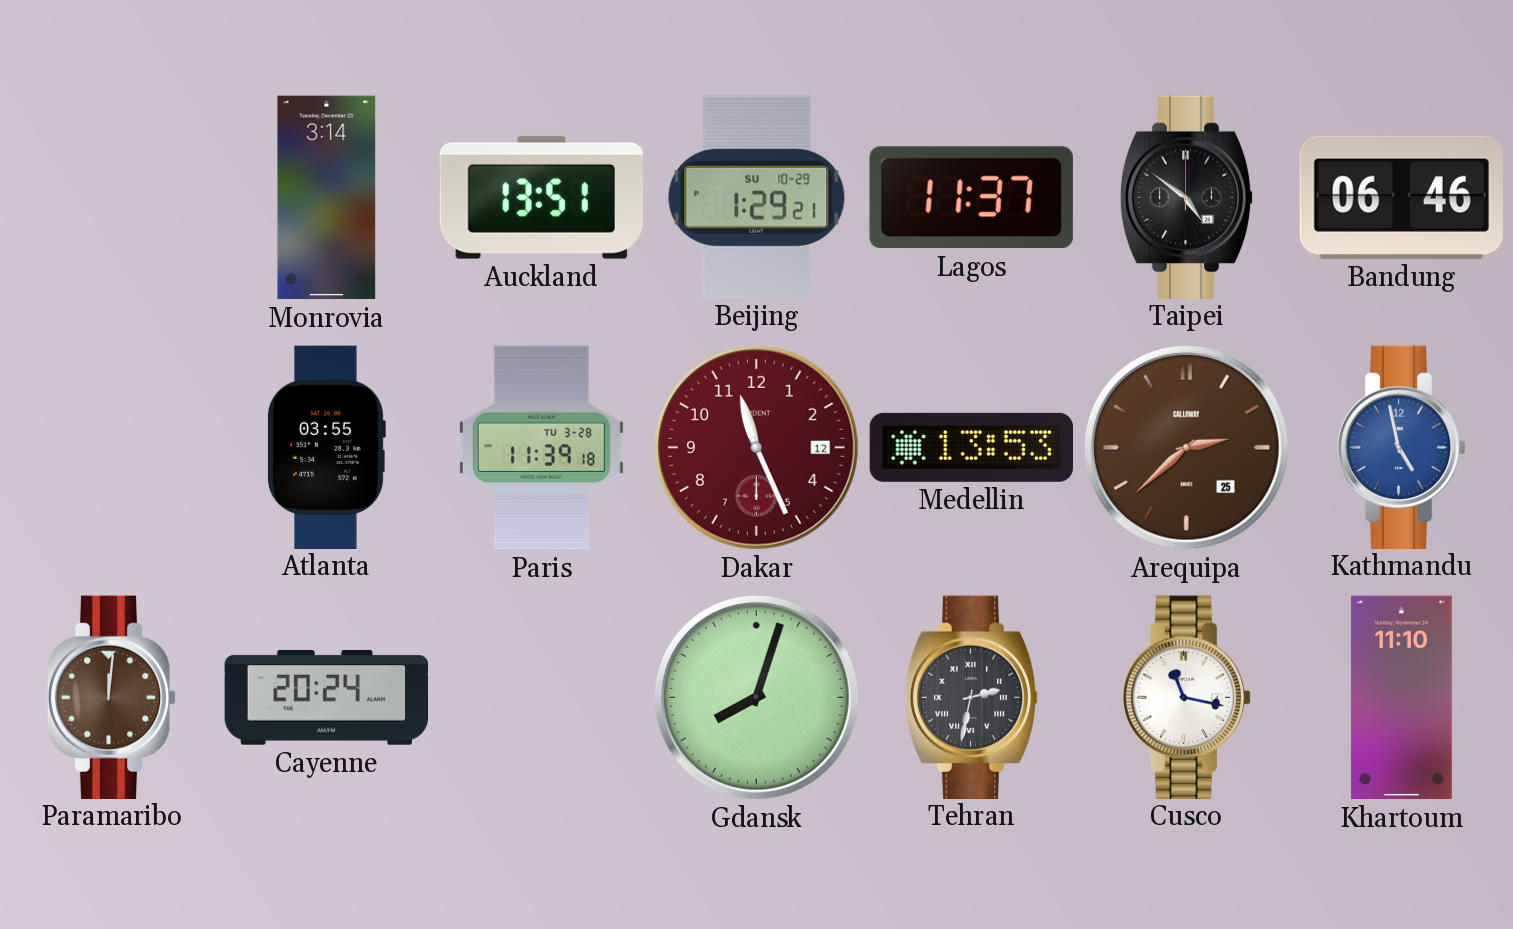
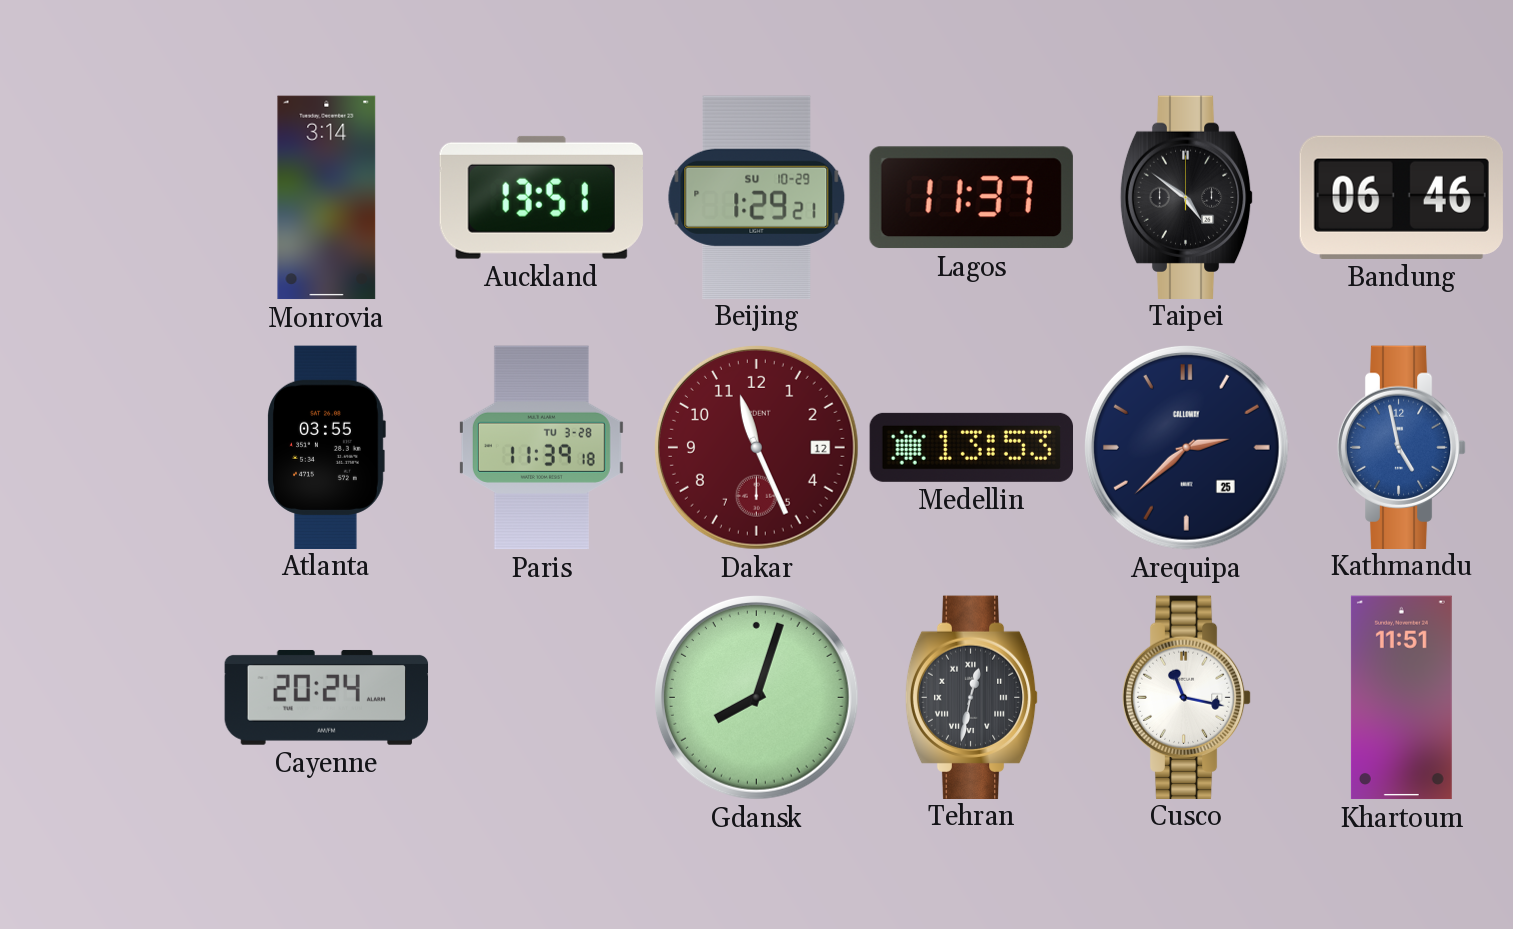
Arequipa dial: brown -> navy (1186, 447)
Paramaribo: 12:01 -> none (112, 697)
Tehran: 2:32 -> 12:32 (972, 697)
Khartoum: 11:10 -> 11:51 (1401, 698)
